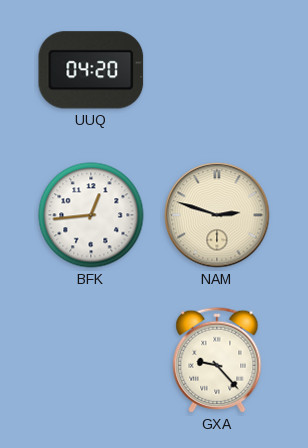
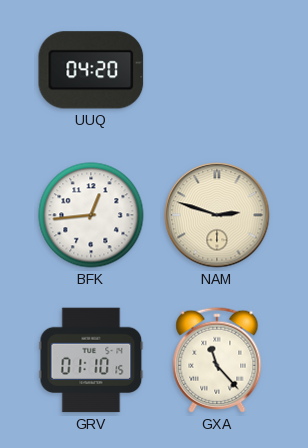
GRV: none -> 01:10 (91, 360)
GXA: 9:23 -> 11:23 (217, 360)
